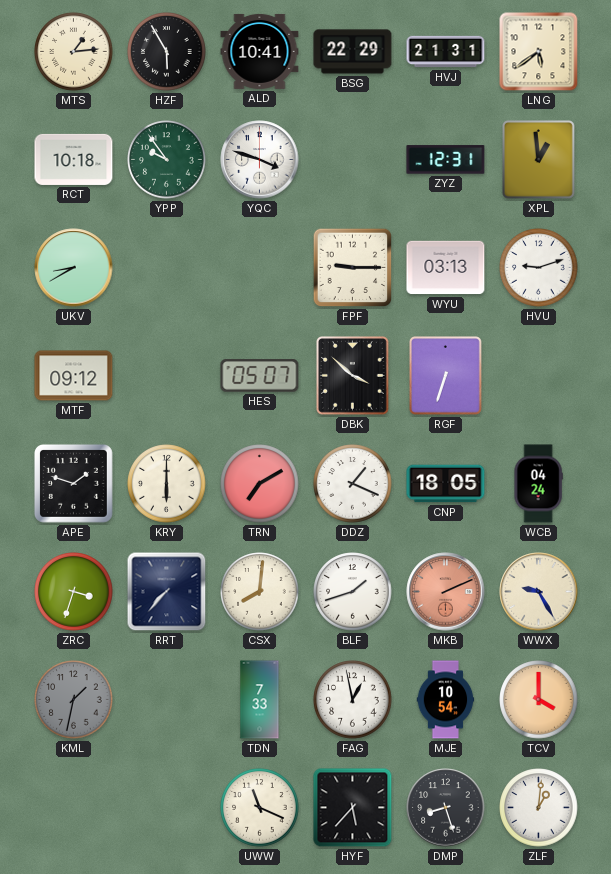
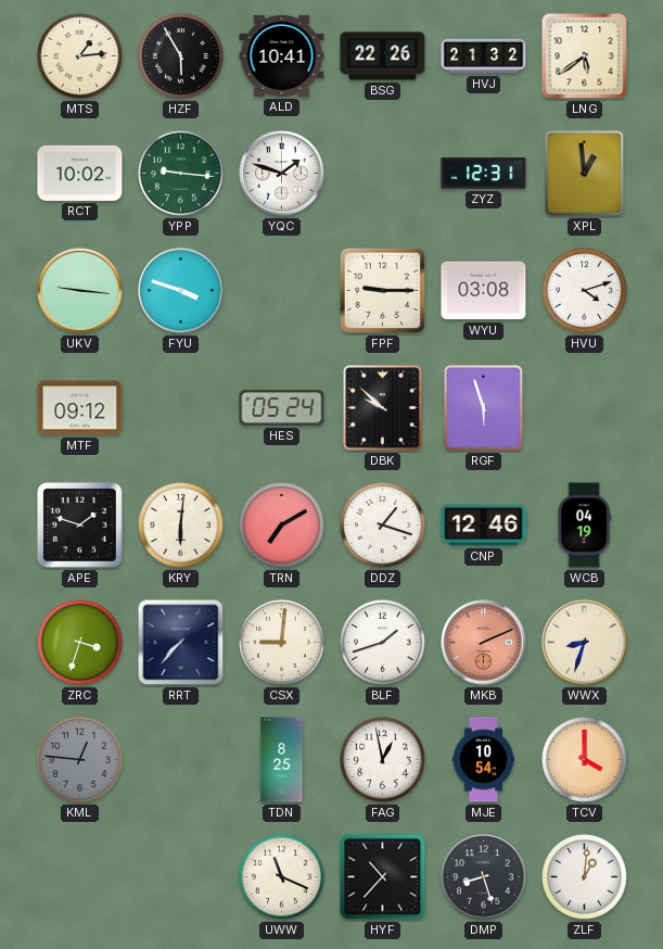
BSG: 22:29 -> 22:26 (383, 56)
HVJ: 21:31 -> 21:32 (484, 56)
RCT: 10:18 -> 10:02 (80, 173)
YPP: 9:54 -> 9:16 (181, 174)
YQC: 3:48 -> 1:48 (282, 174)
UKV: 8:40 -> 9:16 (80, 291)
FYU: none -> 3:48 (181, 291)
WYU: 03:13 -> 03:08 (484, 291)
HVU: 9:12 -> 4:12 (585, 291)
HES: 05:07 -> 05:24 (282, 408)
DBK: 3:52 -> 9:52 (383, 408)
RGF: 6:33 -> 5:57 (484, 408)
KRY: 6:00 -> 6:01 (181, 526)
DDZ: 1:19 -> 1:18 (383, 526)
CNP: 18:05 -> 12:46 (484, 526)
WCB: 04:24 -> 04:19 (584, 526)
CSX: 8:01 -> 9:01 (282, 643)
WWX: 9:25 -> 8:33 (585, 643)
KML: 1:32 -> 12:46 (80, 760)
TDN: 7:33 -> 8:25 (282, 760)
HYF: 5:37 -> 10:37 (383, 877)
